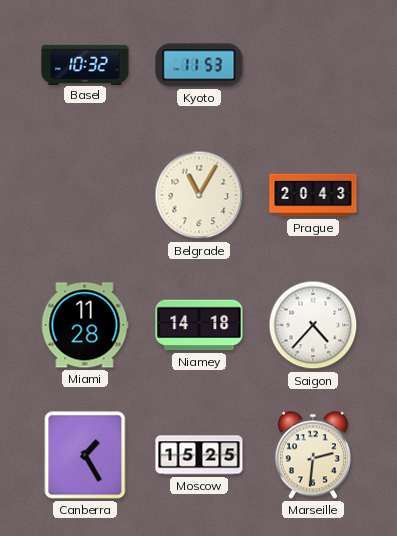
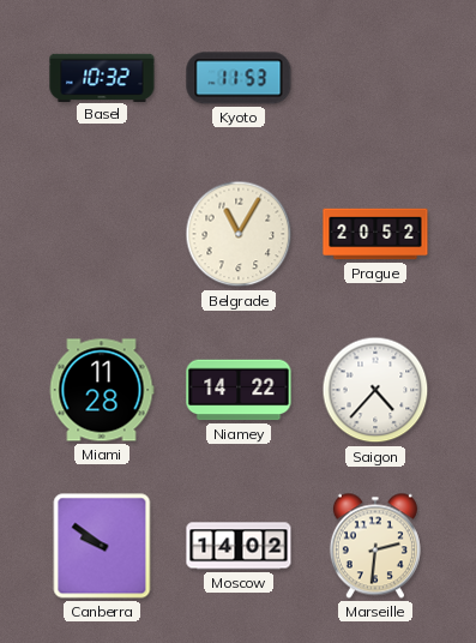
Prague: 20:43 -> 20:52 (375, 234)
Niamey: 14:18 -> 14:22 (239, 390)
Canberra: 1:25 -> 9:51 (102, 546)
Moscow: 15:25 -> 14:02 (239, 546)
